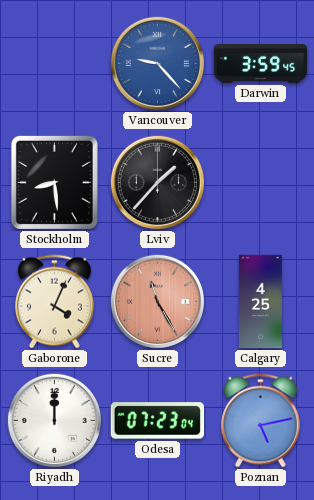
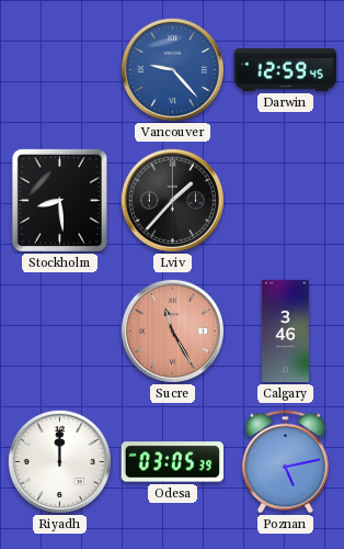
Darwin: 3:59 -> 12:59 (286, 70)
Gaborone: 4:04 -> none (54, 302)
Calgary: 4:25 -> 3:46 (285, 332)
Odesa: 07:23 -> 03:05 (172, 462)
